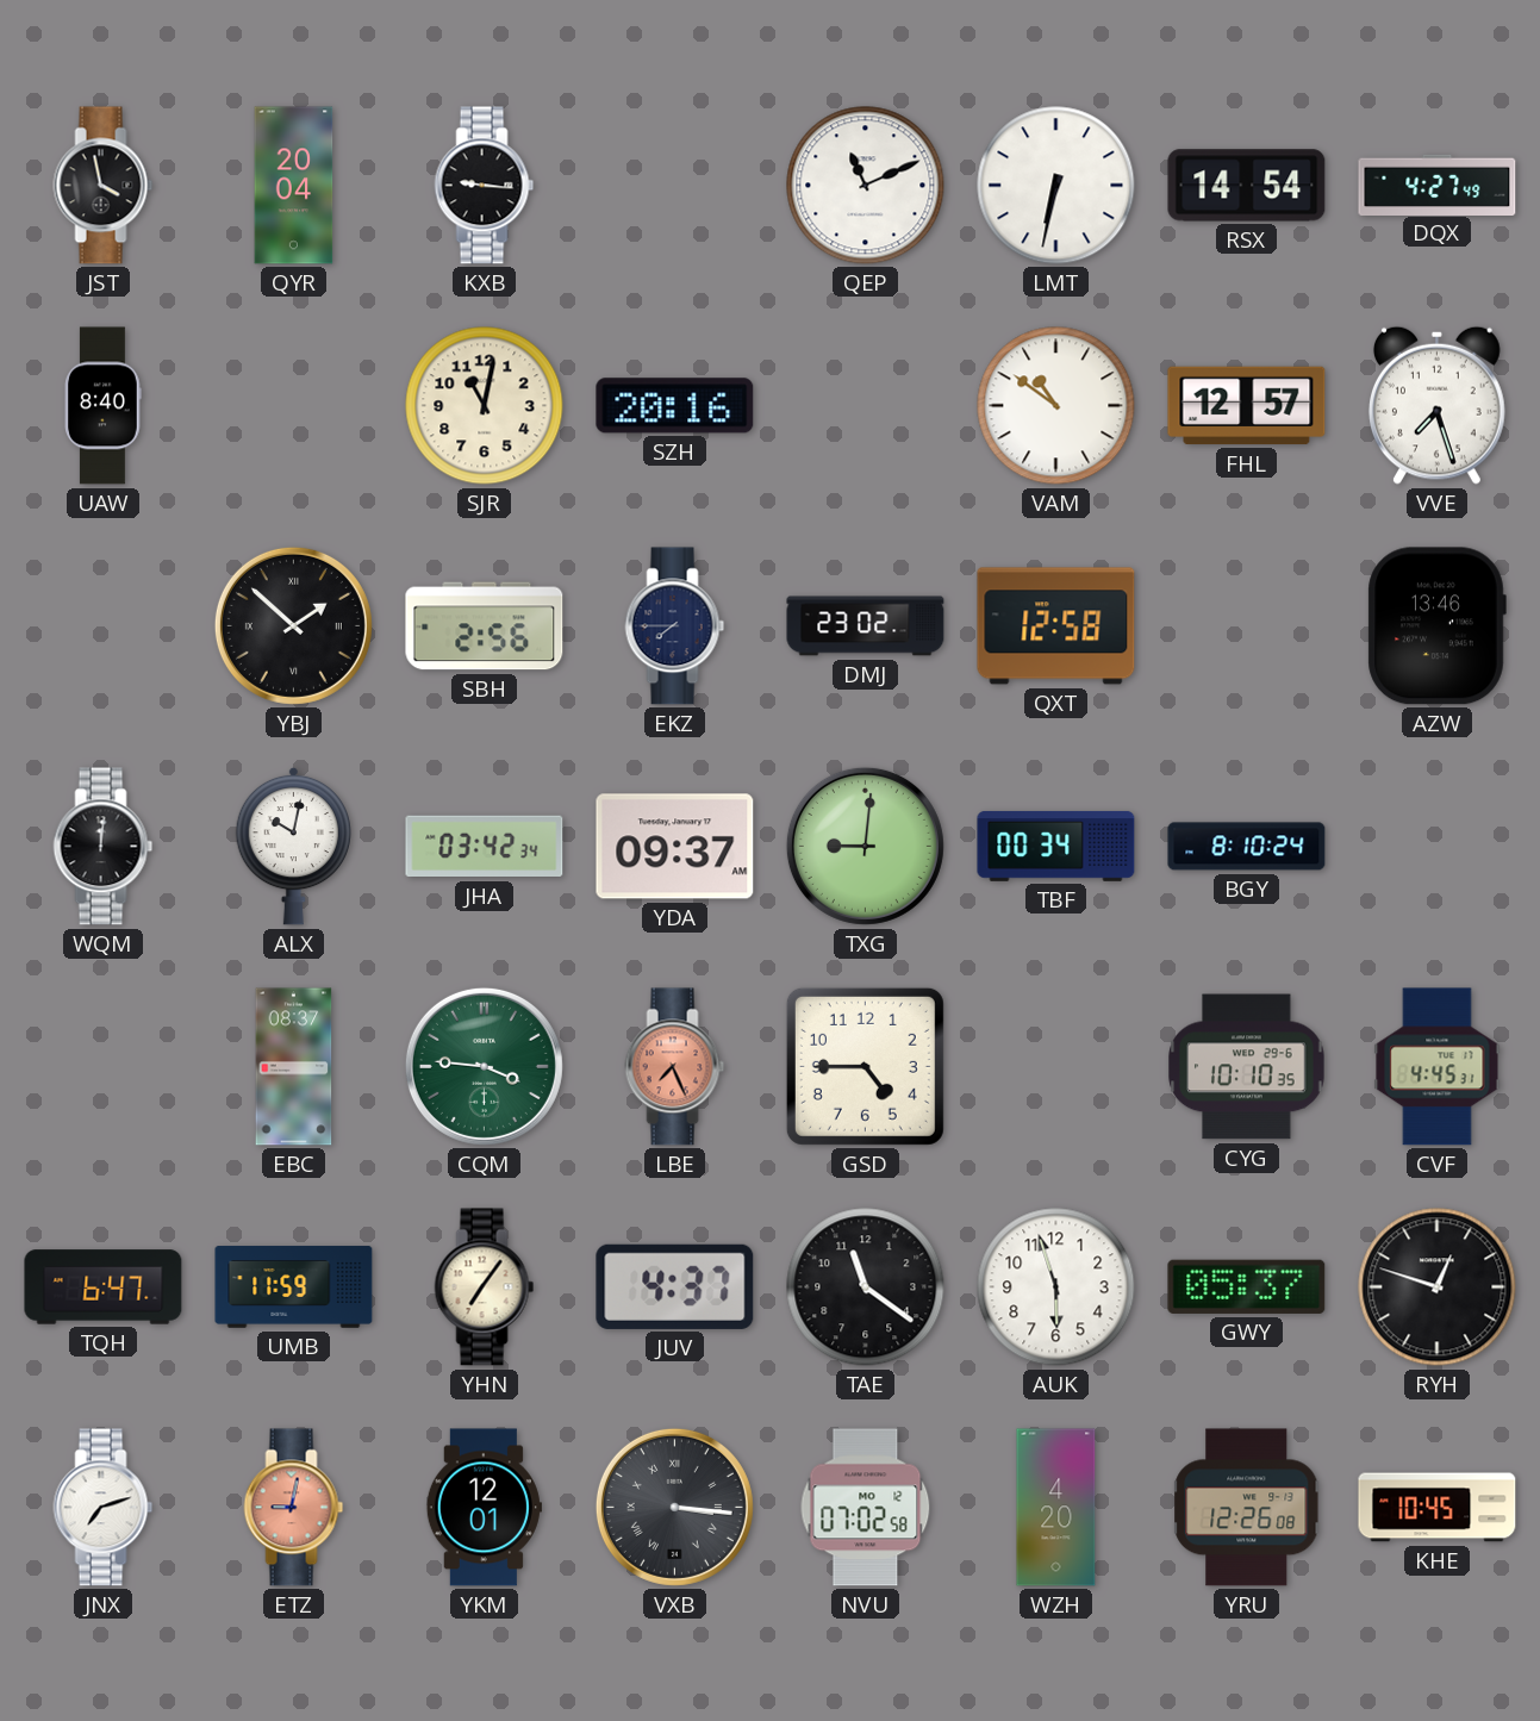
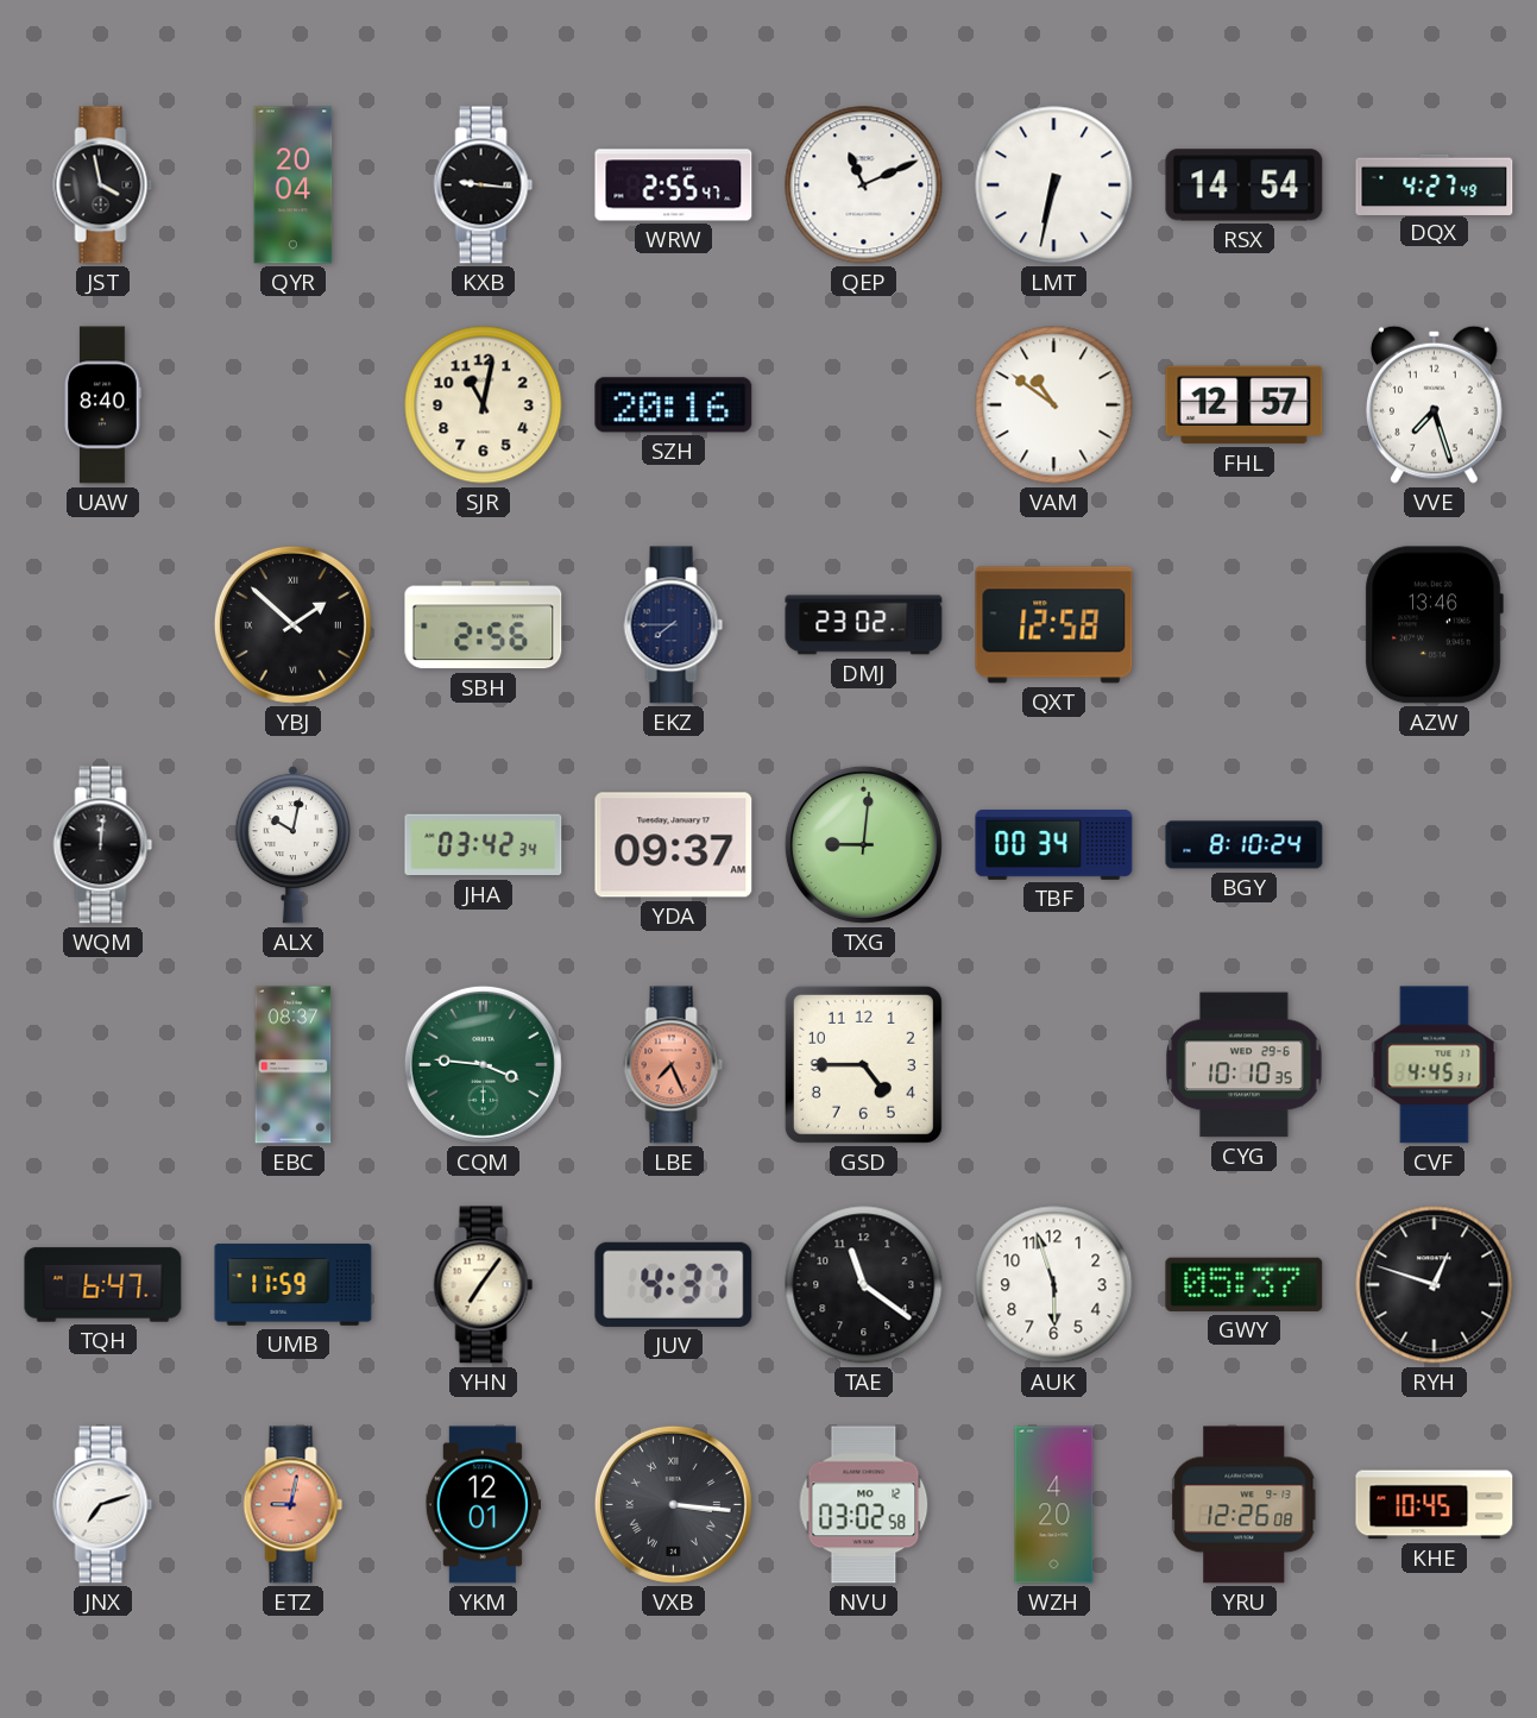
WRW: none -> 2:55 (674, 185)
NVU: 07:02 -> 03:02 (864, 1505)
